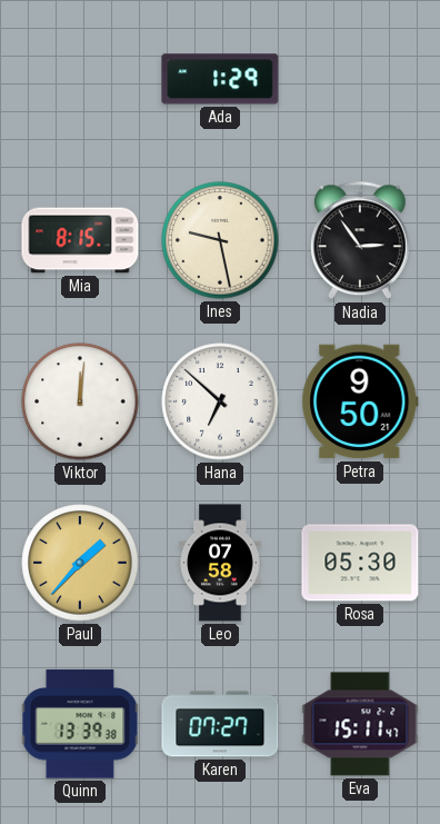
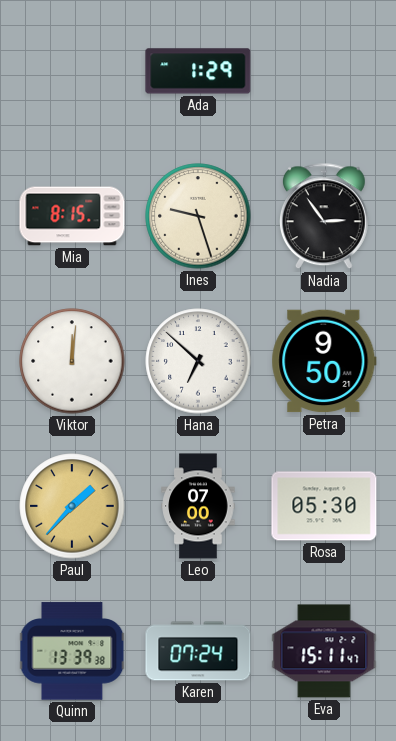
Ines: 9:28 -> 9:27 (198, 216)
Leo: 07:58 -> 07:00 (198, 506)
Karen: 07:27 -> 07:24 (198, 651)
